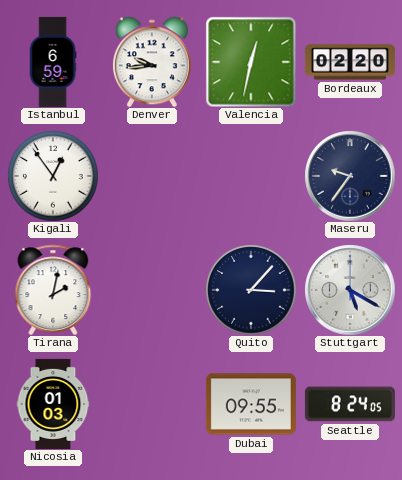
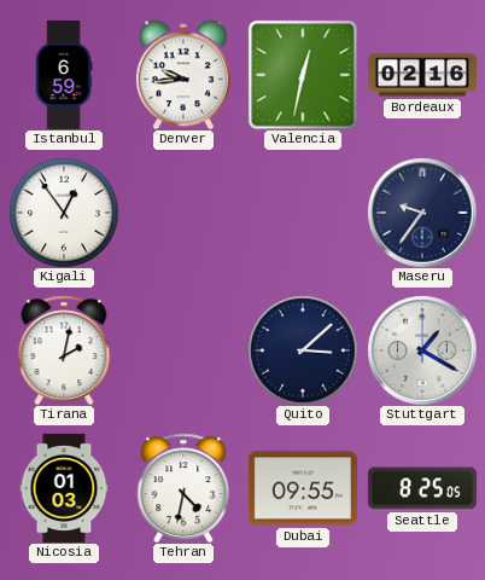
Bordeaux: 02:20 -> 02:16 (422, 75)
Quito: 3:07 -> 3:08 (303, 350)
Stuttgart: 5:20 -> 1:20 (422, 350)
Tehran: none -> 4:32 (183, 487)
Seattle: 8:24 -> 8:25 (422, 488)
